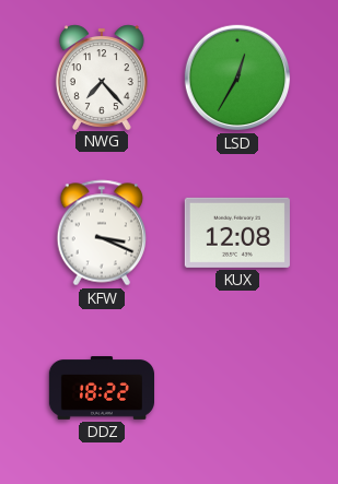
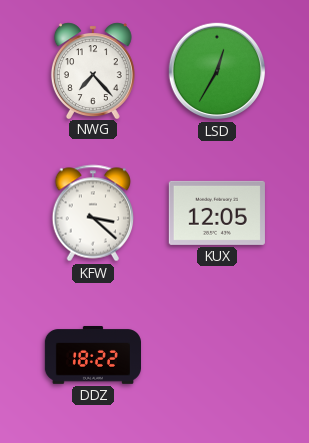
KFW: 3:19 -> 3:22 (93, 213)
KUX: 12:08 -> 12:05 (217, 213)
